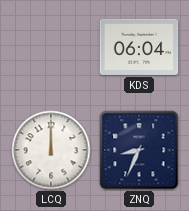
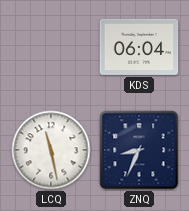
LCQ: 12:00 -> 11:28 (51, 150)
